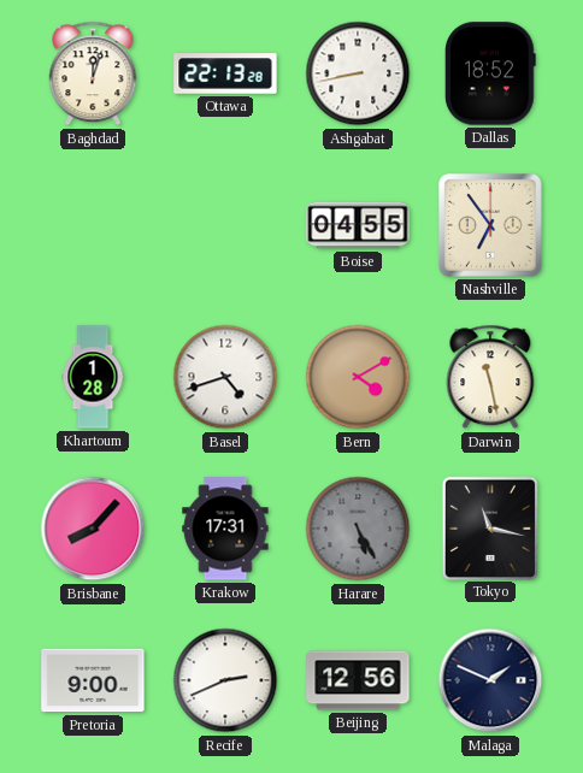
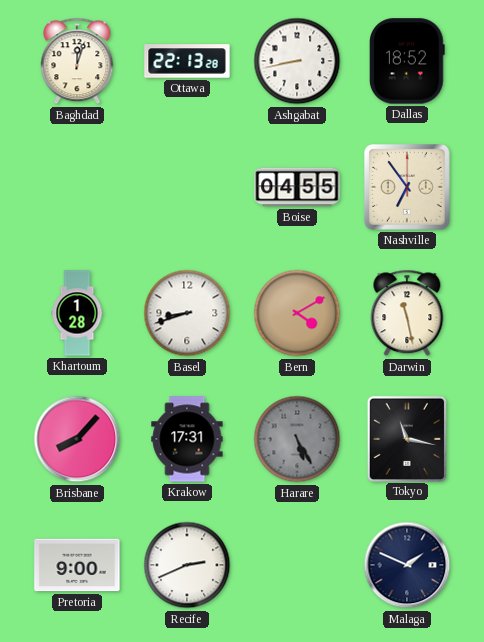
Basel: 4:42 -> 8:42 (187, 313)
Beijing: 12:56 -> none (358, 680)
